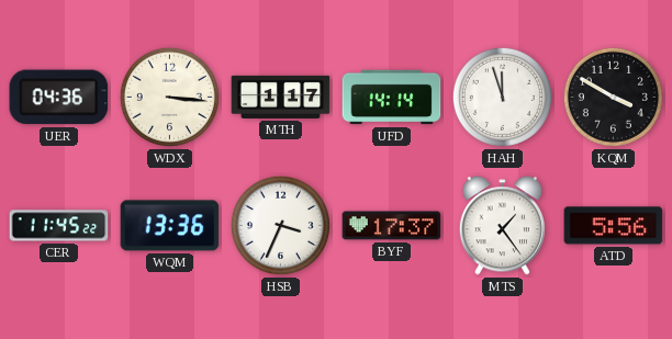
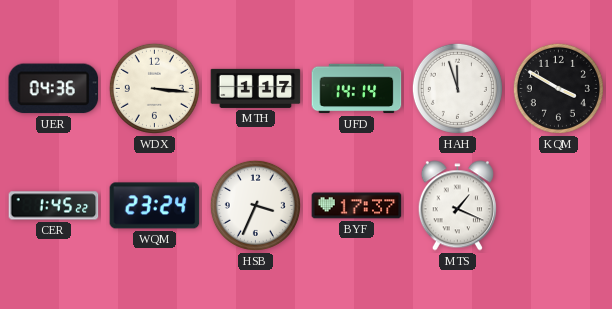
CER: 11:45 -> 1:45 (54, 206)
WQM: 13:36 -> 23:24 (155, 206)
MTS: 1:24 -> 1:19 (457, 206)
ATD: 5:56 -> none (614, 226)
